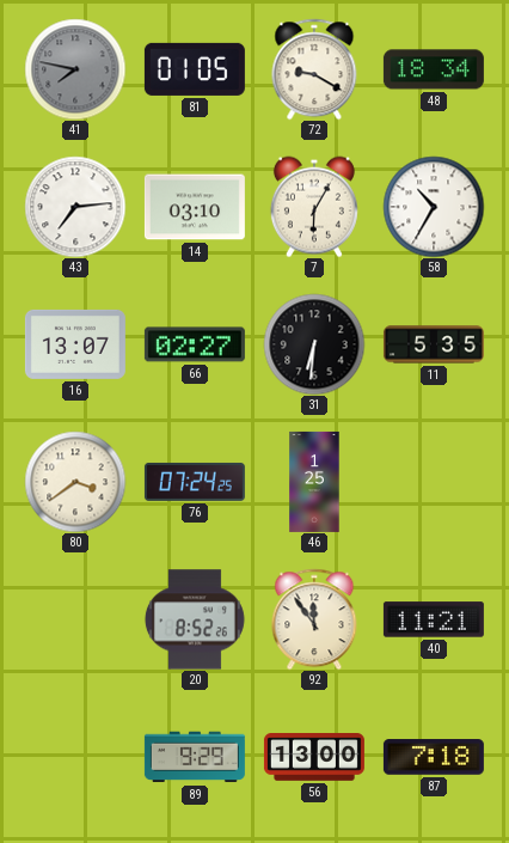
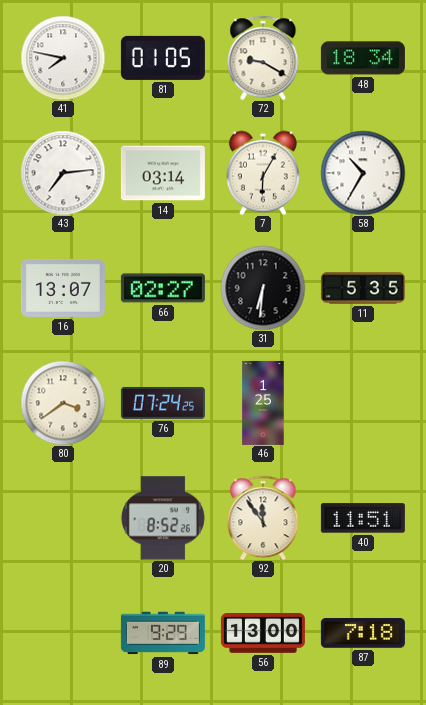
41 dial: grey -> white (63, 58)
14: 03:10 -> 03:14 (163, 173)
40: 11:21 -> 11:51 (363, 518)
